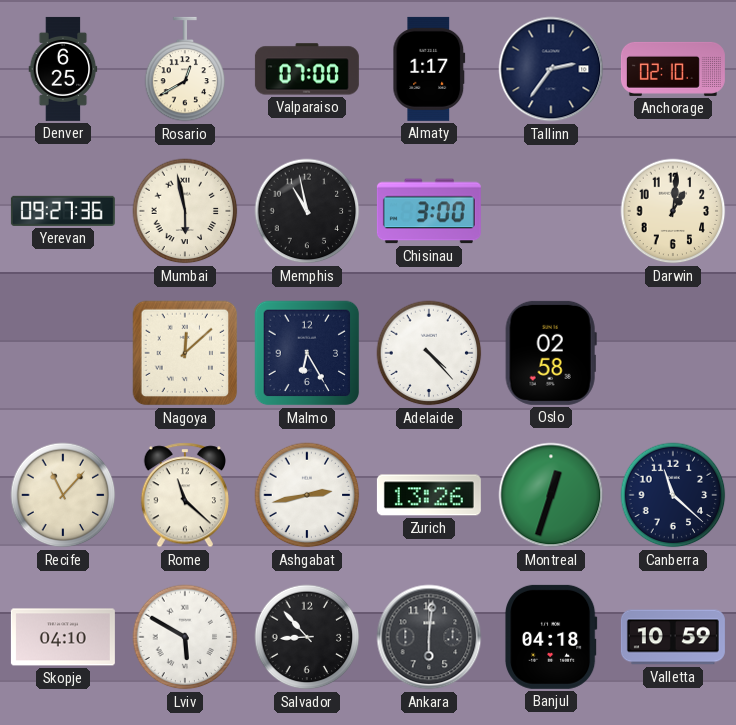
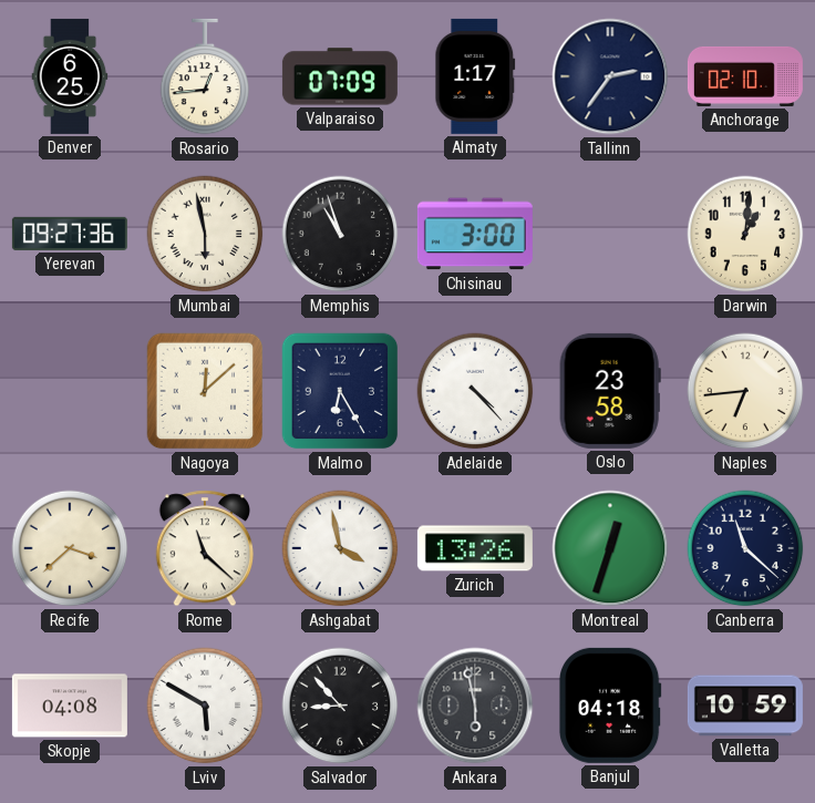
Rosario: 12:40 -> 12:44 (205, 76)
Valparaiso: 07:00 -> 07:09 (340, 76)
Memphis: 10:58 -> 10:57 (340, 234)
Oslo: 02:58 -> 23:58 (610, 391)
Naples: none -> 6:44 (745, 391)
Recife: 11:07 -> 3:38 (70, 548)
Ashgabat: 2:43 -> 3:58 (340, 548)
Skopje: 04:10 -> 04:08 (70, 706)
Ankara: 6:01 -> 5:58 (475, 706)
